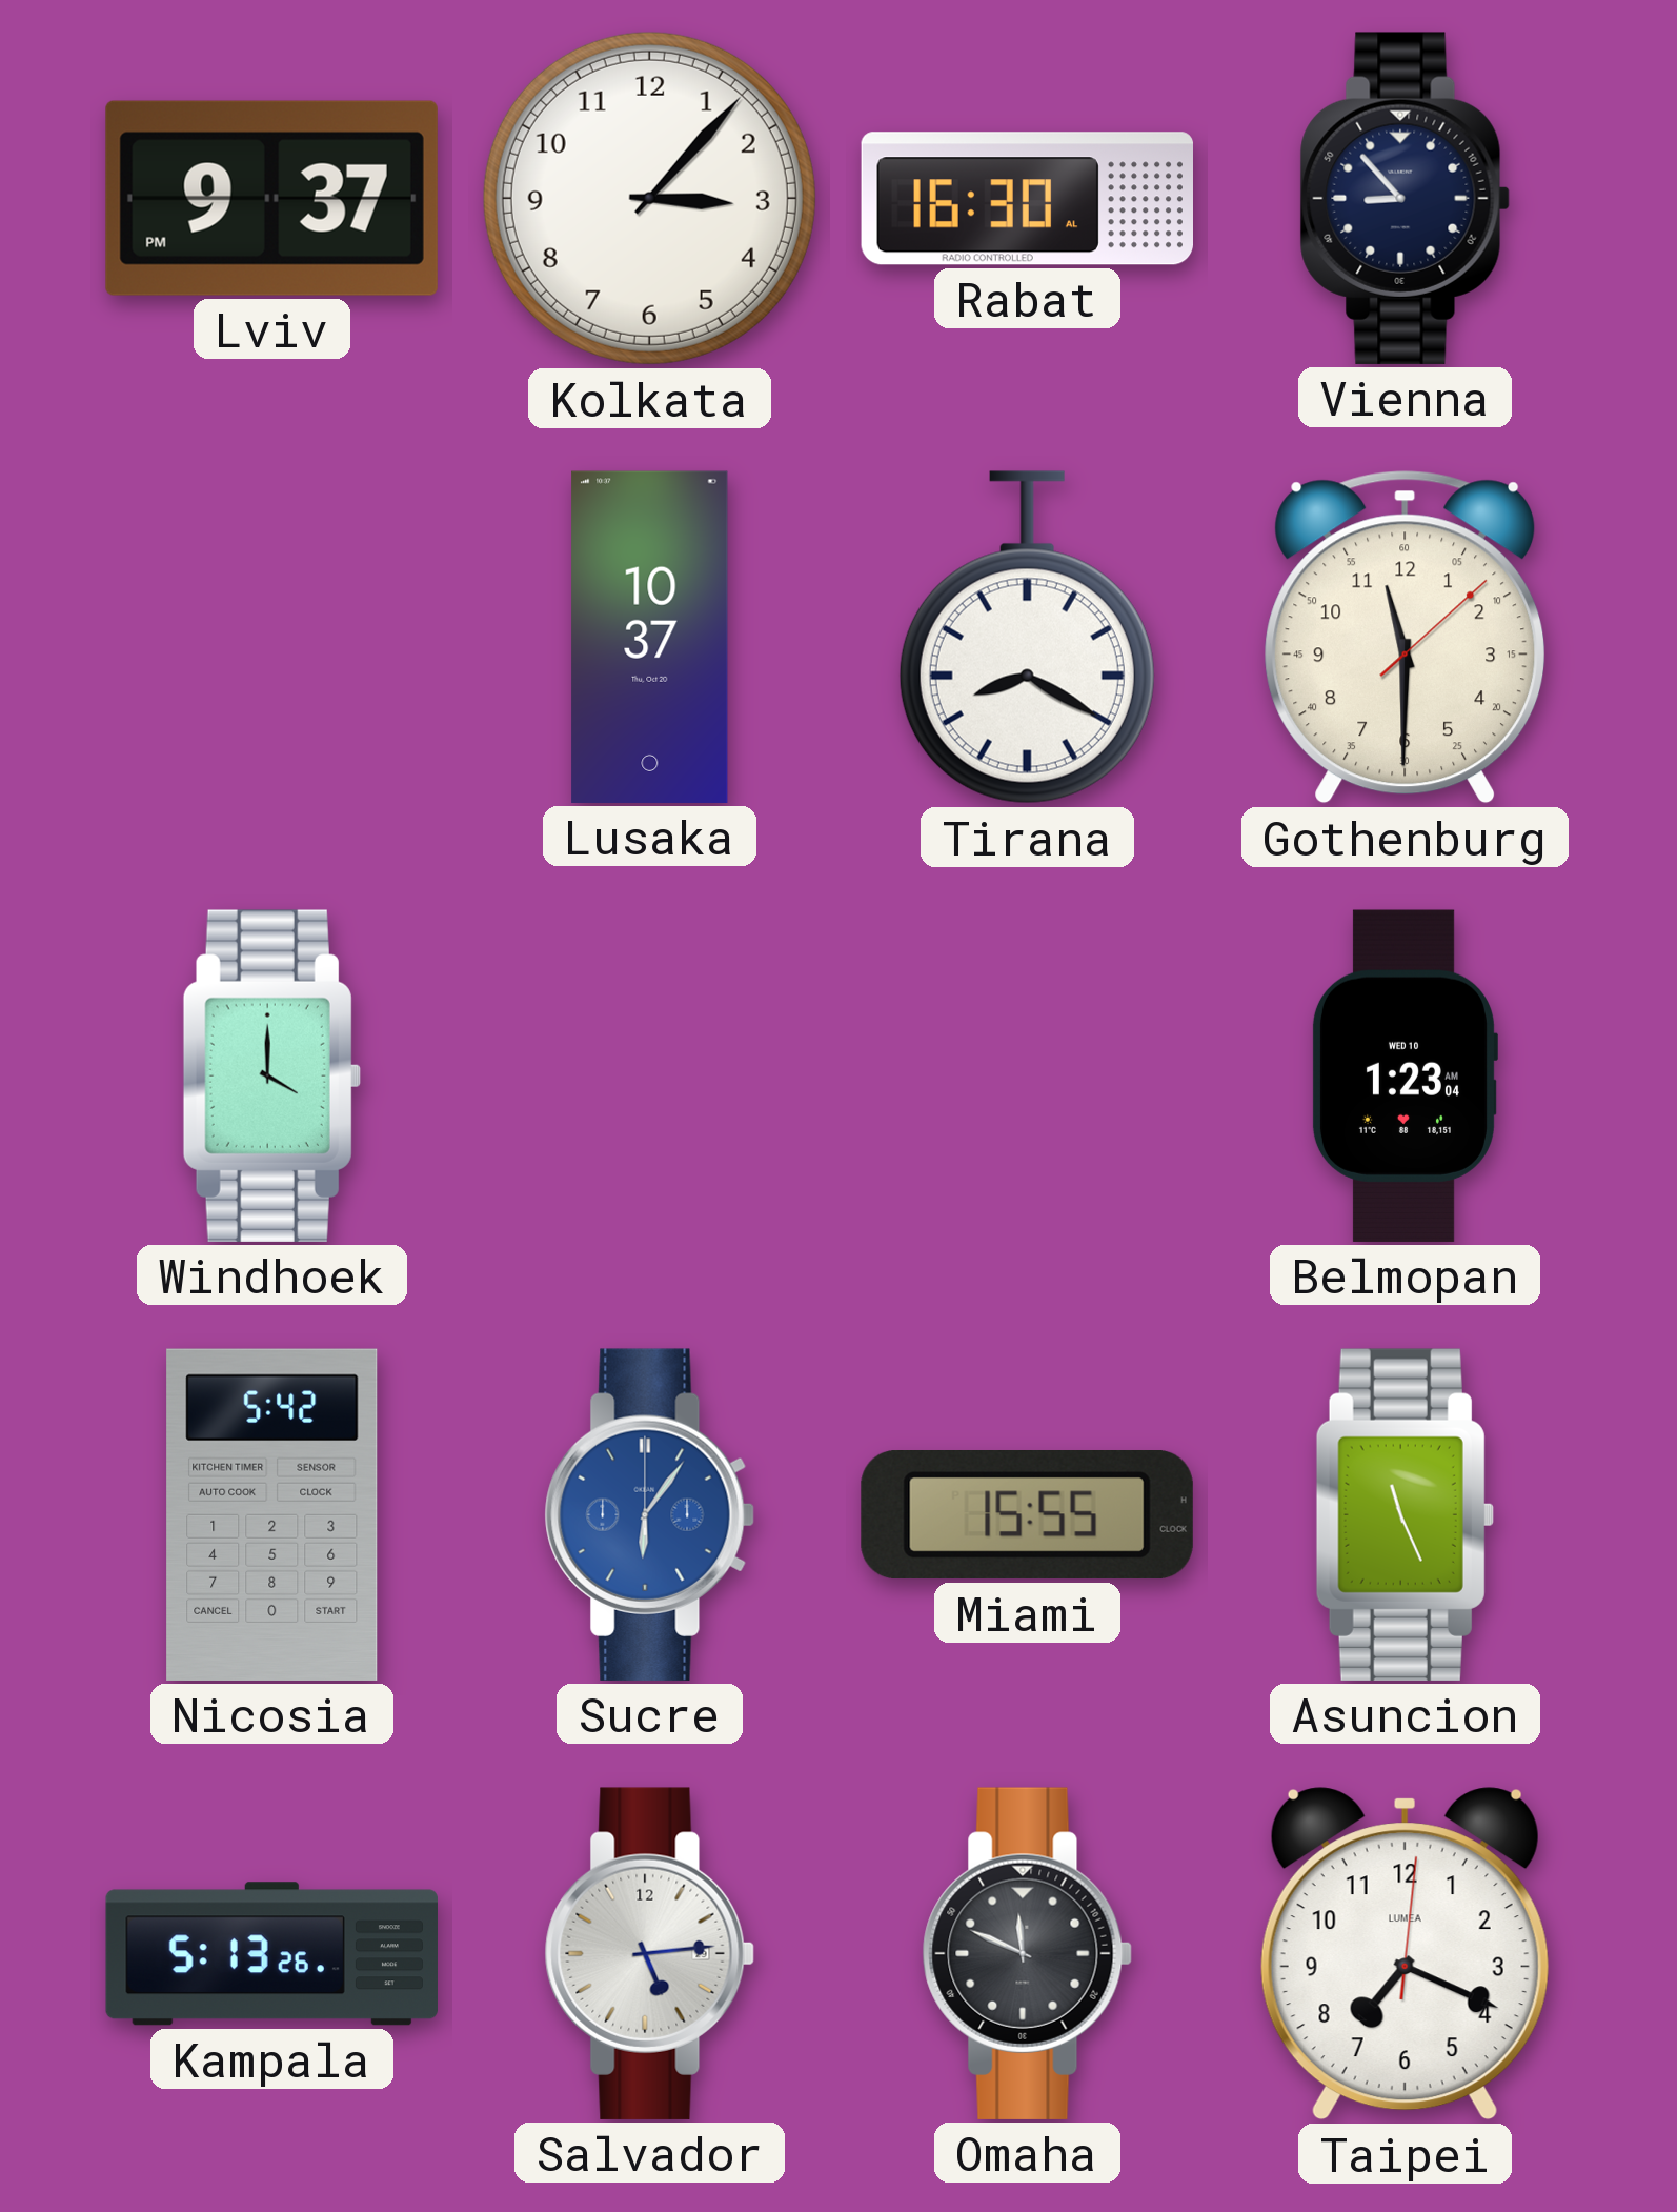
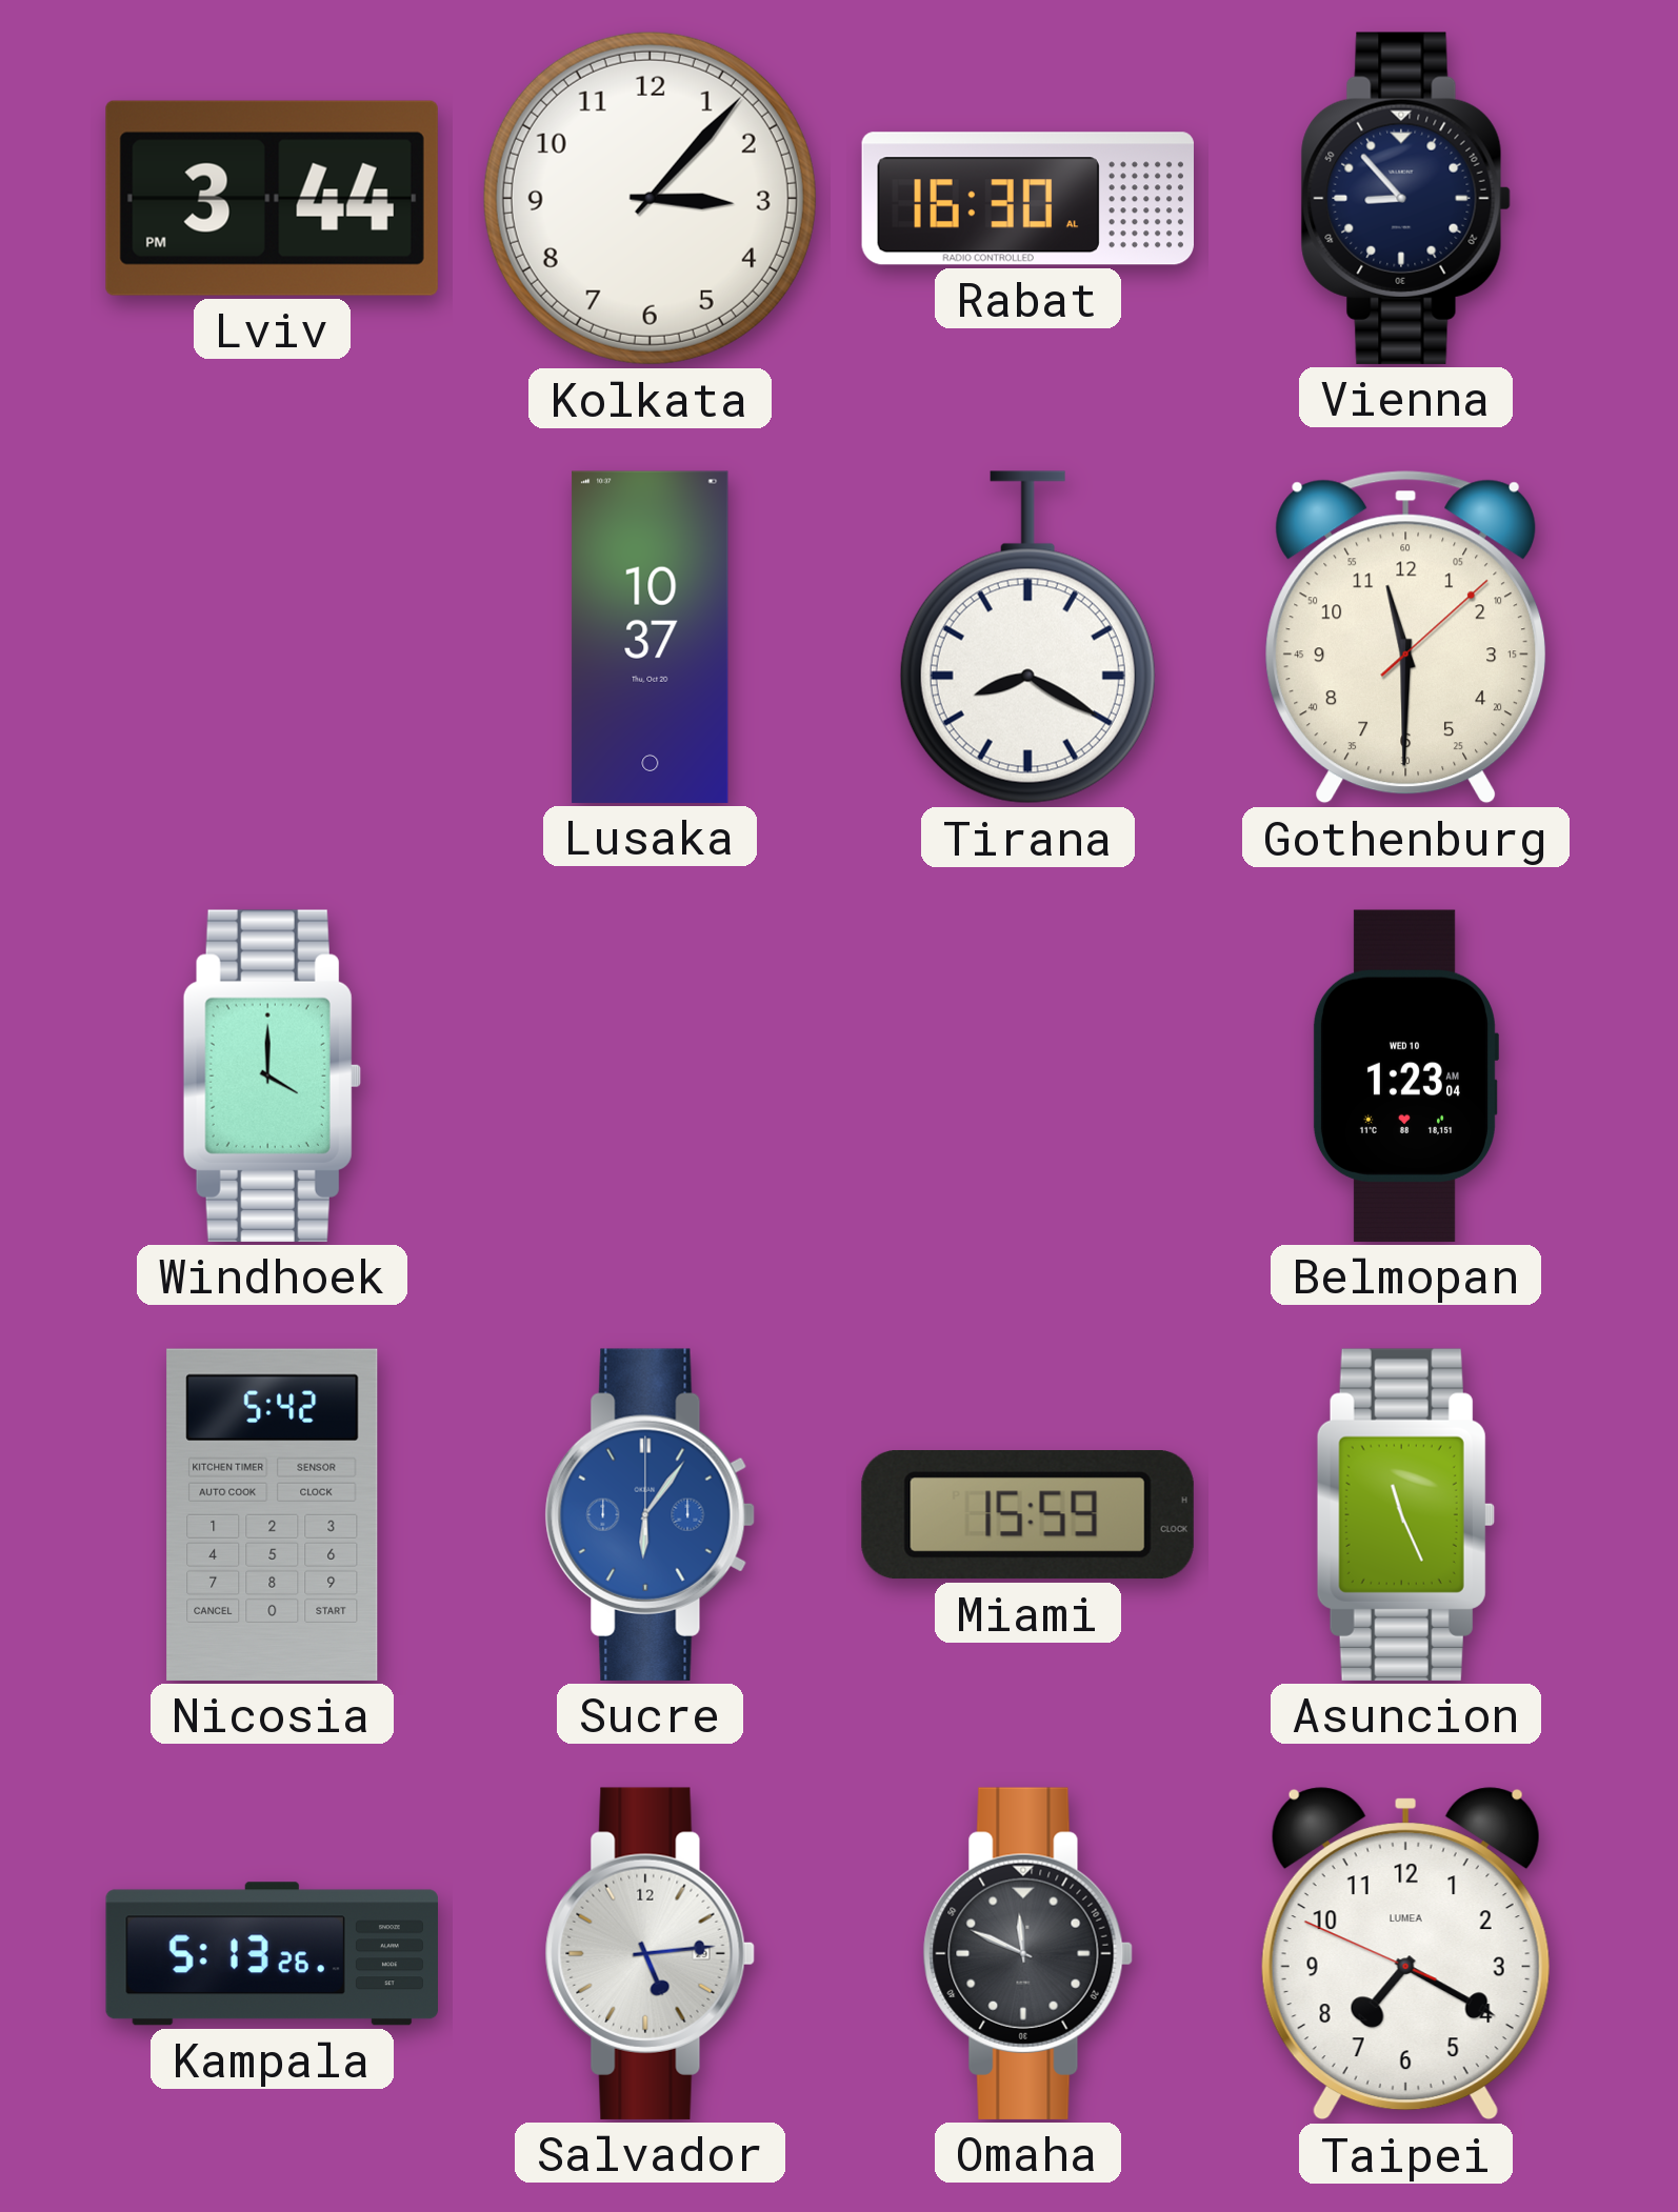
Lviv: 9:37 -> 3:44 (272, 198)
Miami: 15:55 -> 15:59 (1027, 1515)
Taipei: 7:19:01 -> 7:19:49 (1405, 1954)
